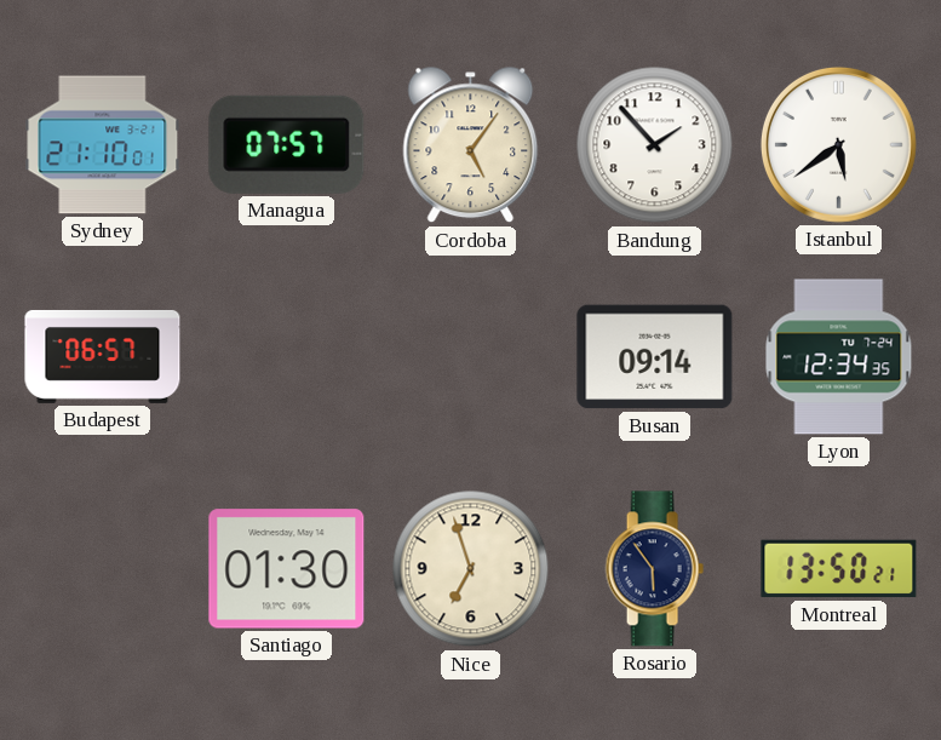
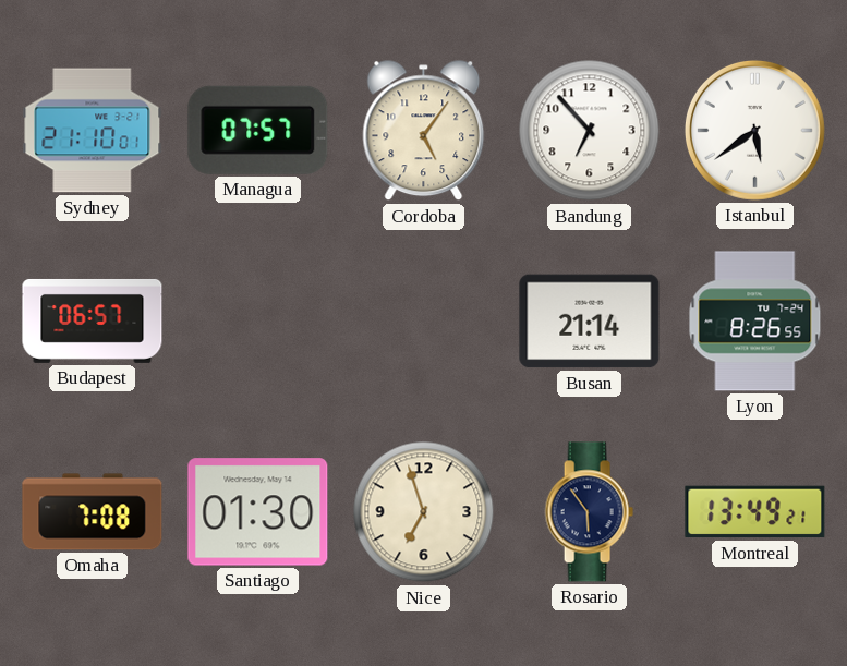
Bandung: 1:53 -> 6:53 (590, 131)
Busan: 09:14 -> 21:14 (590, 322)
Lyon: 12:34 -> 8:26 (755, 322)
Omaha: none -> 7:08 (93, 512)
Montreal: 13:50 -> 13:49 (755, 512)
